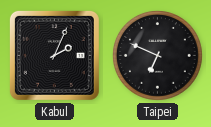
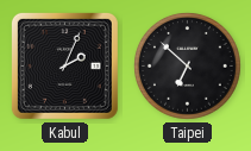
Taipei: 6:49 -> 6:52 (188, 67)
